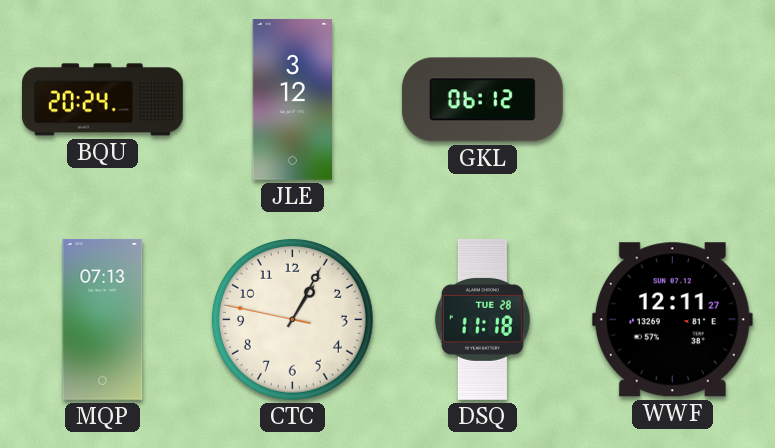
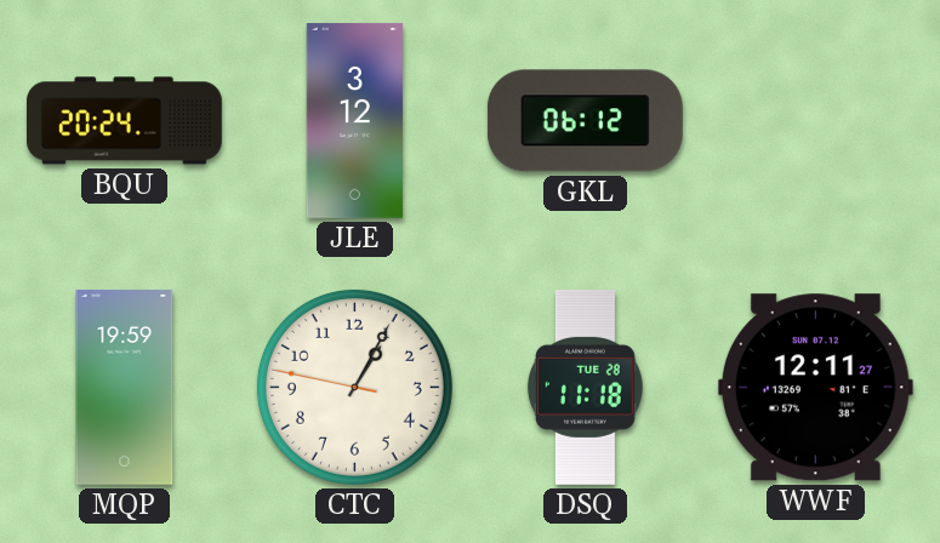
MQP: 07:13 -> 19:59 (125, 387)
